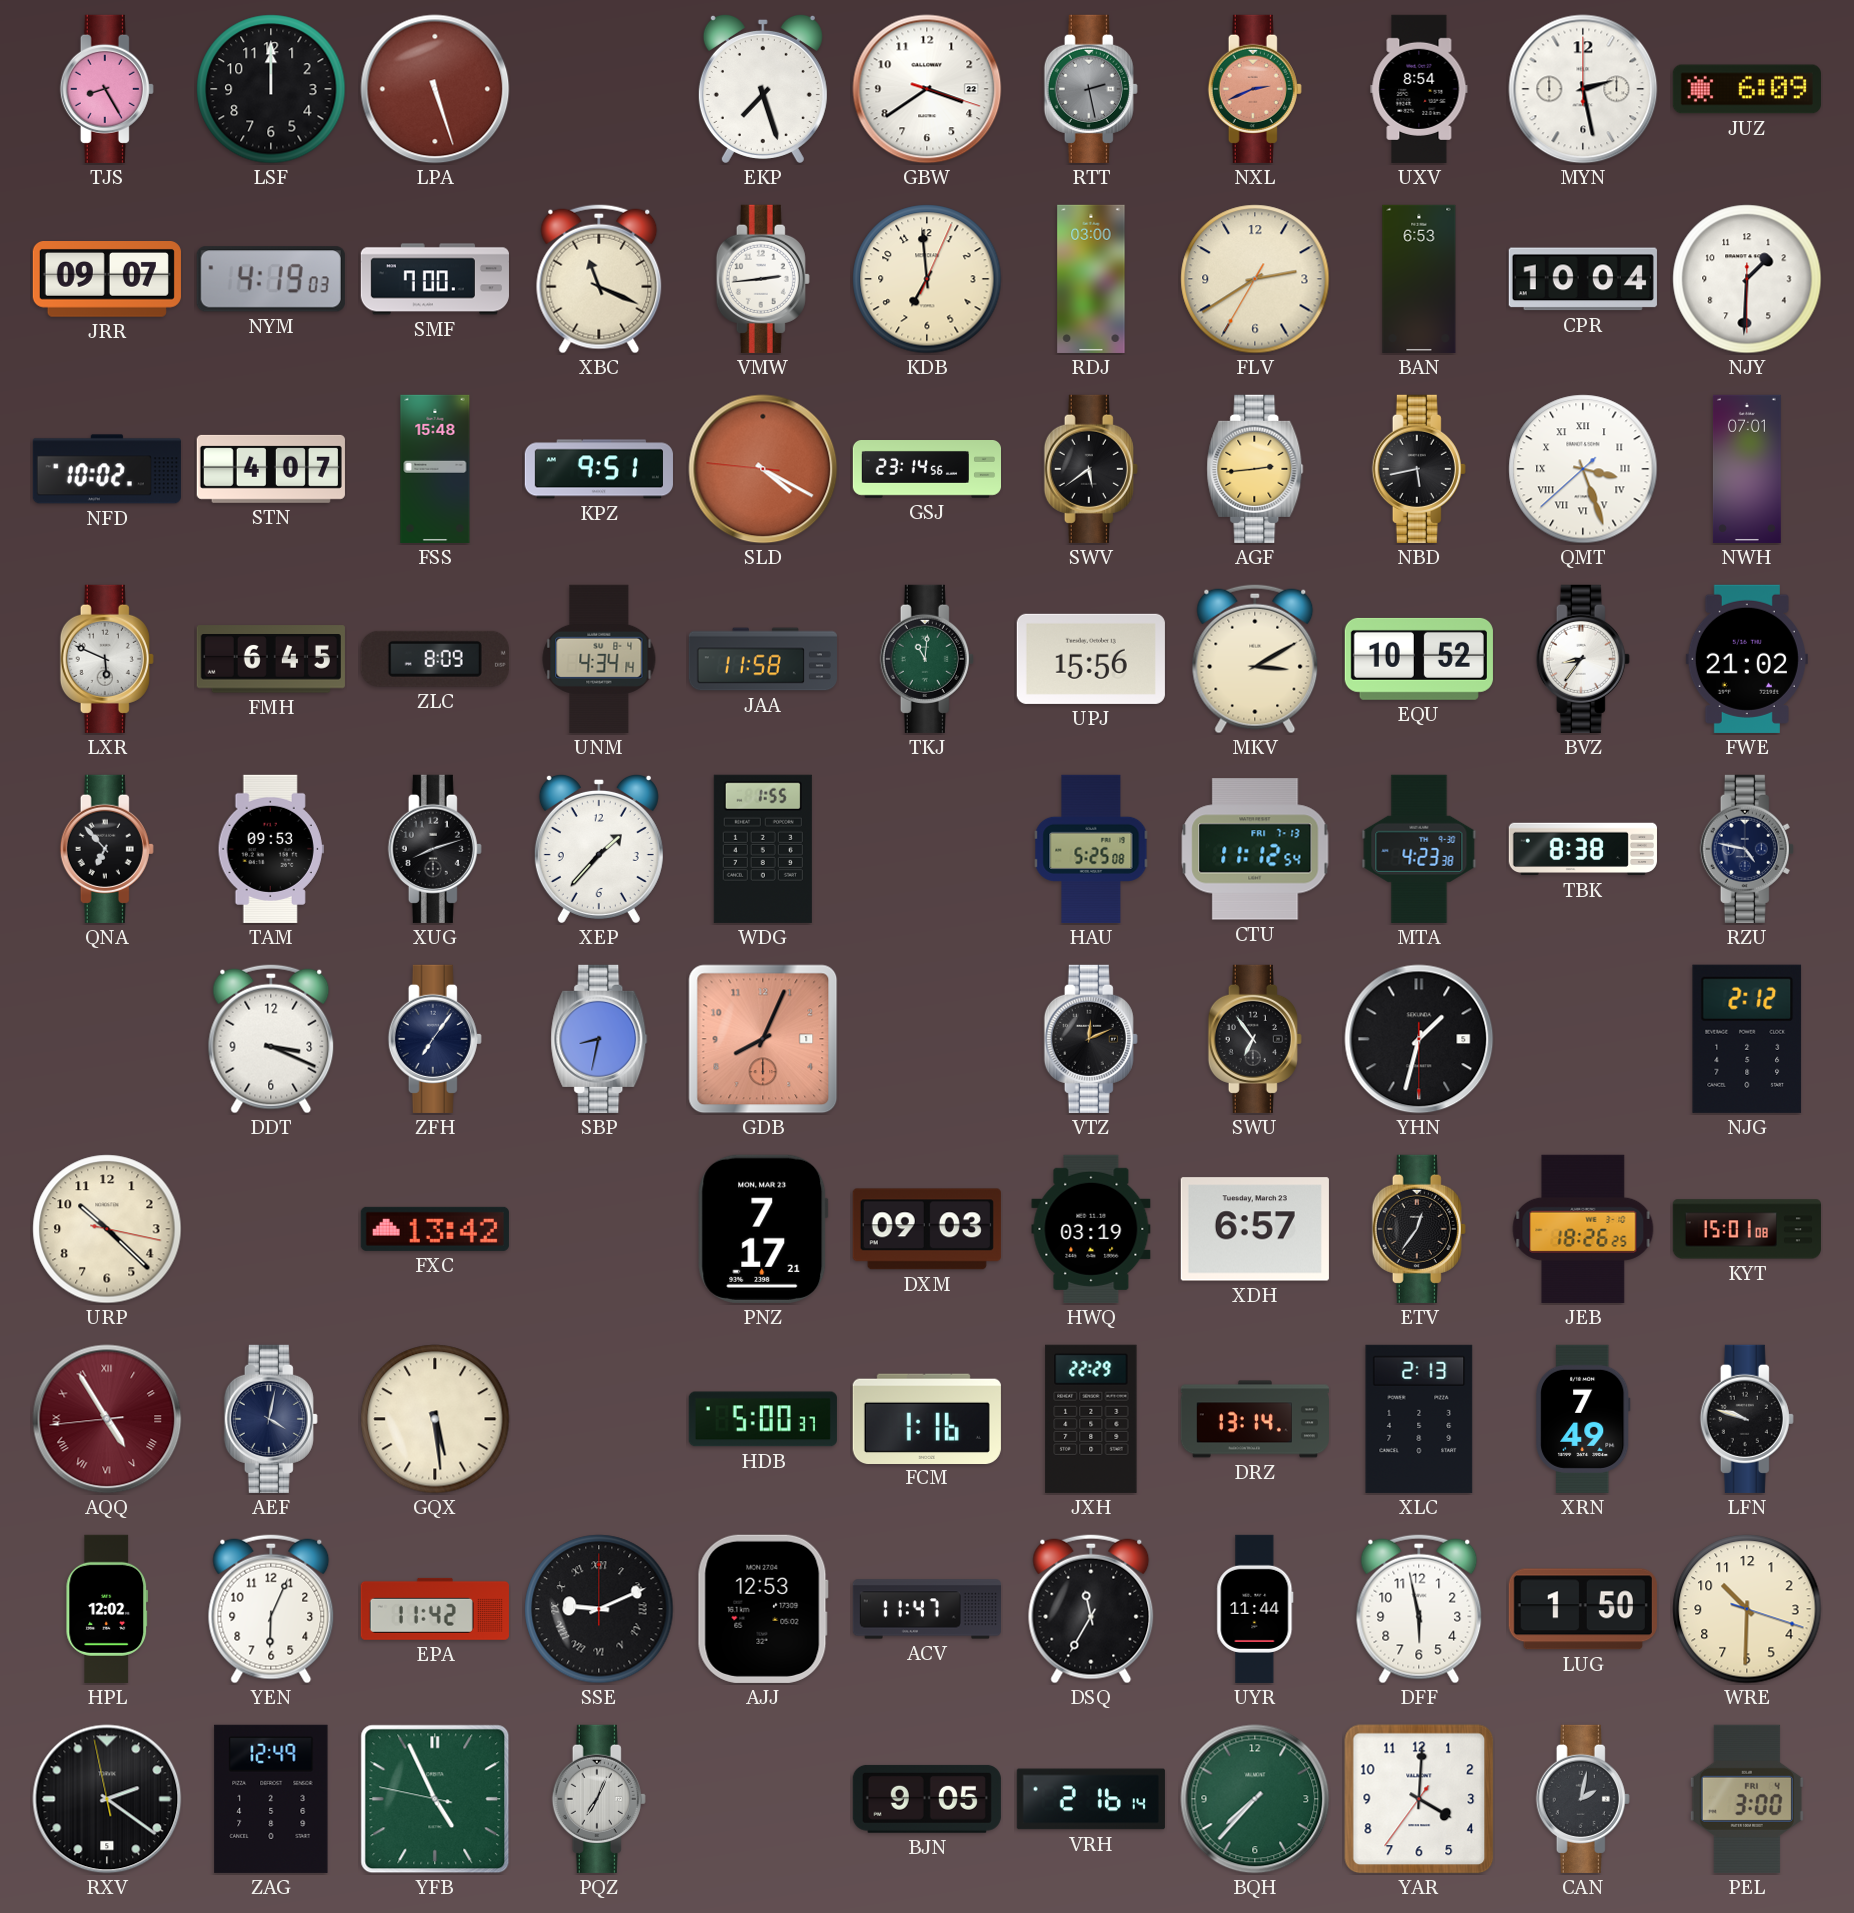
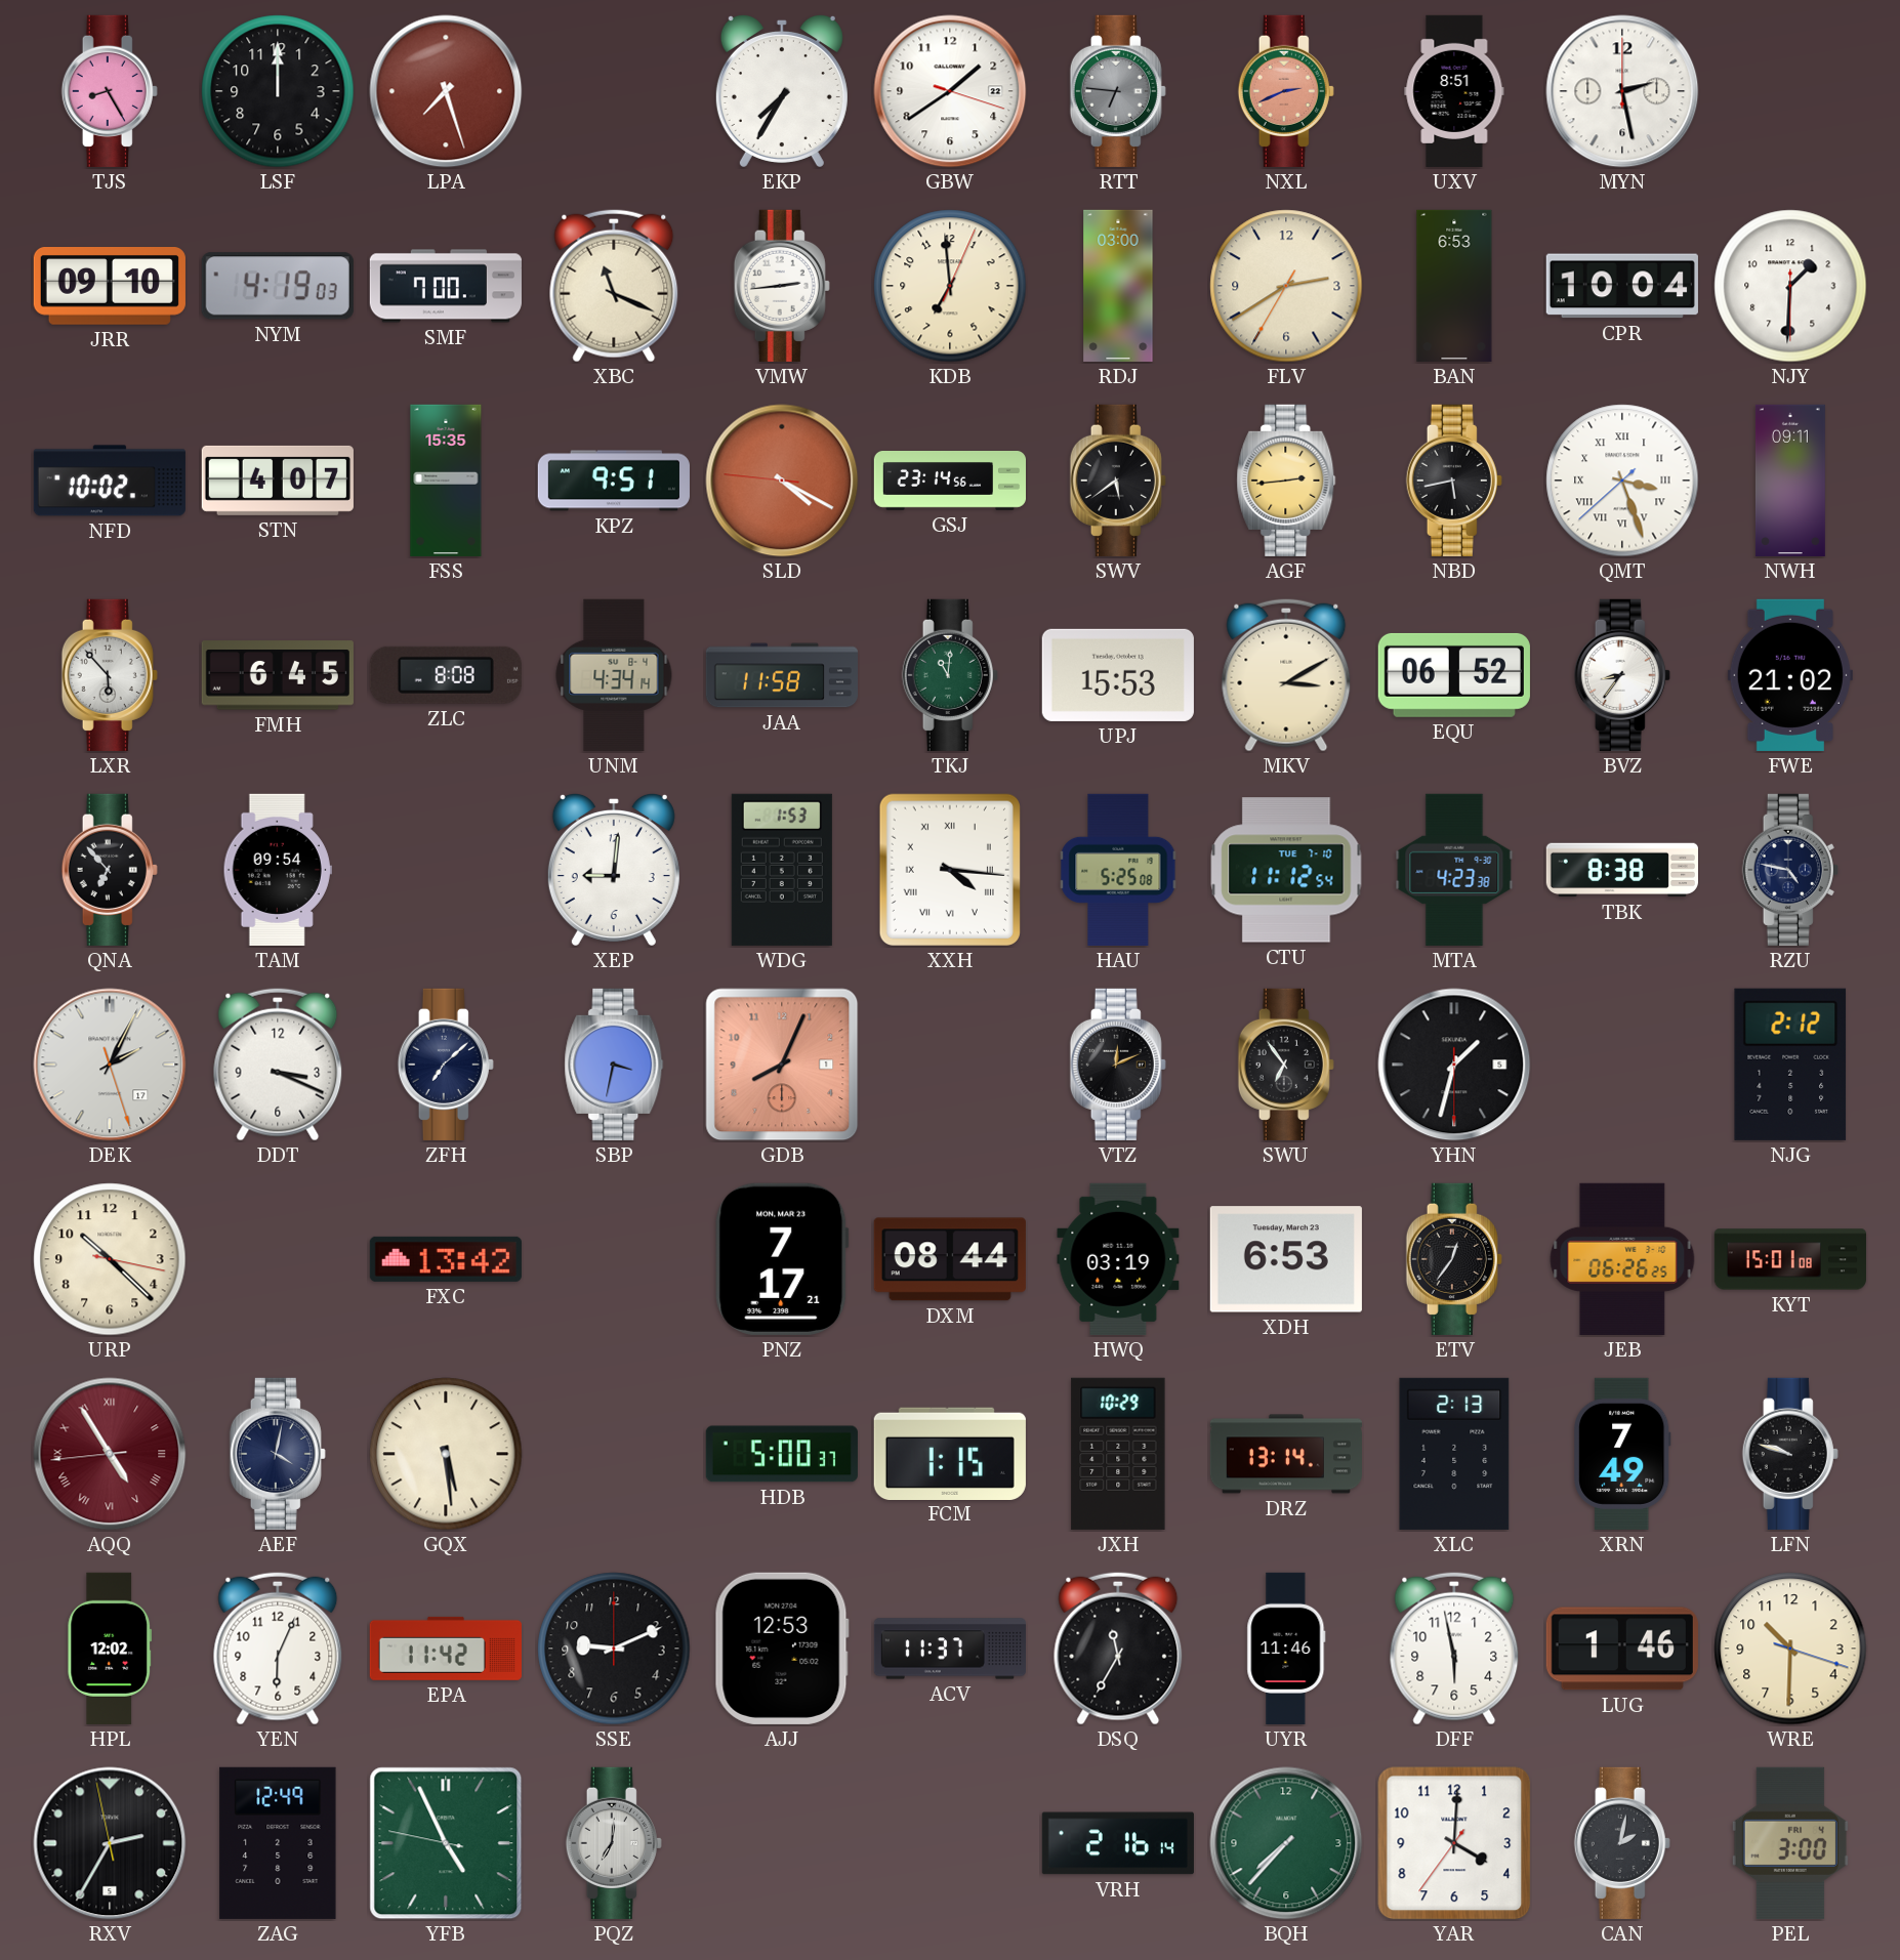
LPA: 5:27 -> 7:27 (446, 91)
EKP: 7:27 -> 7:35 (782, 90)
GBW: 3:39 -> 1:39 (950, 91)
RTT: 2:28 -> 6:46 (1118, 91)
UXV: 8:54 -> 8:51 (1454, 91)
JUZ: 6:09 -> none (1747, 89)
JRR: 09:07 -> 09:10 (110, 287)
FSS: 15:48 -> 15:35 (446, 481)
NWH: 07:01 -> 09:11 (1790, 481)
LXR: 5:49 -> 5:53 (110, 675)
ZLC: 8:09 -> 8:08 (446, 675)
UPJ: 15:56 -> 15:53 (1118, 675)
EQU: 10:52 -> 06:52 (1454, 675)
TAM: 09:53 -> 09:54 (278, 870)
XUG: 8:12 -> none (435, 849)
XEP: 1:37 -> 9:01 (614, 869)
WDG: 1:55 -> 1:53 (782, 870)
XXH: none -> 4:16 (950, 870)
CTU date: FRI 7-13 -> TUE 7-10 (1286, 870)
DEK: none -> 2:04 (110, 1065)
ZFH: 7:06 -> 7:08 (446, 1065)
SBP: 8:32 -> 3:32 (614, 1065)
DXM: 09:03 -> 08:44 (950, 1259)
XDH: 6:57 -> 6:53 (1286, 1259)
JEB: 18:26 -> 06:26 (1622, 1259)
FCM: 1:16 -> 1:15 (950, 1453)
JXH: 22:29 -> 10:29 (1118, 1454)
SSE numerals: Roman -> Arabic (614, 1649)
ACV: 11:47 -> 11:37 (949, 1649)
UYR: 11:44 -> 11:46 (1286, 1649)
LUG: 1:50 -> 1:46 (1622, 1649)
RXV: 2:20 -> 2:34 (110, 1843)
PQZ: 7:04 -> 7:01 (614, 1843)
BJN: 9:05 -> none (927, 1799)
